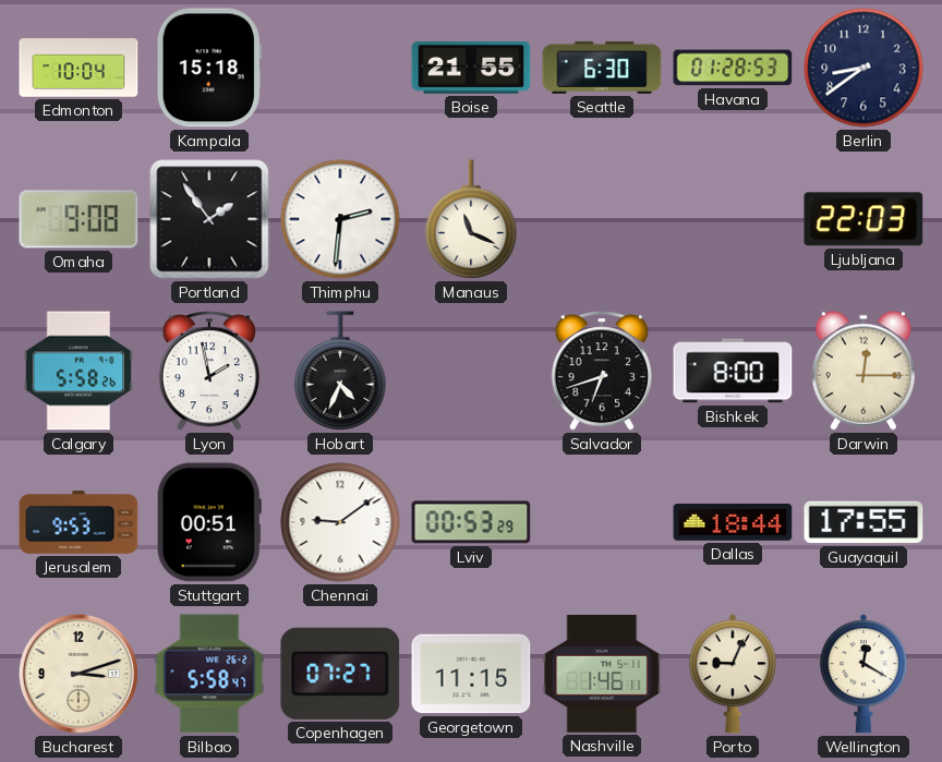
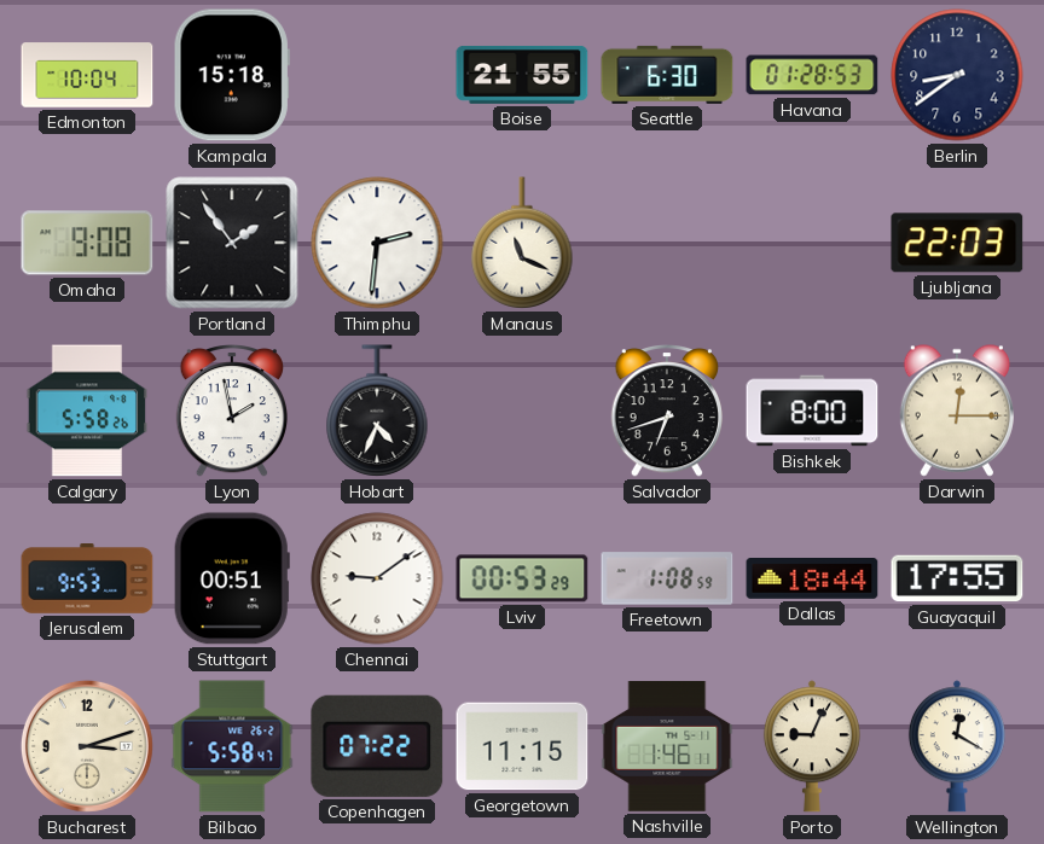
Freetown: none -> 1:08 (667, 578)
Copenhagen: 07:27 -> 07:22 (377, 746)
